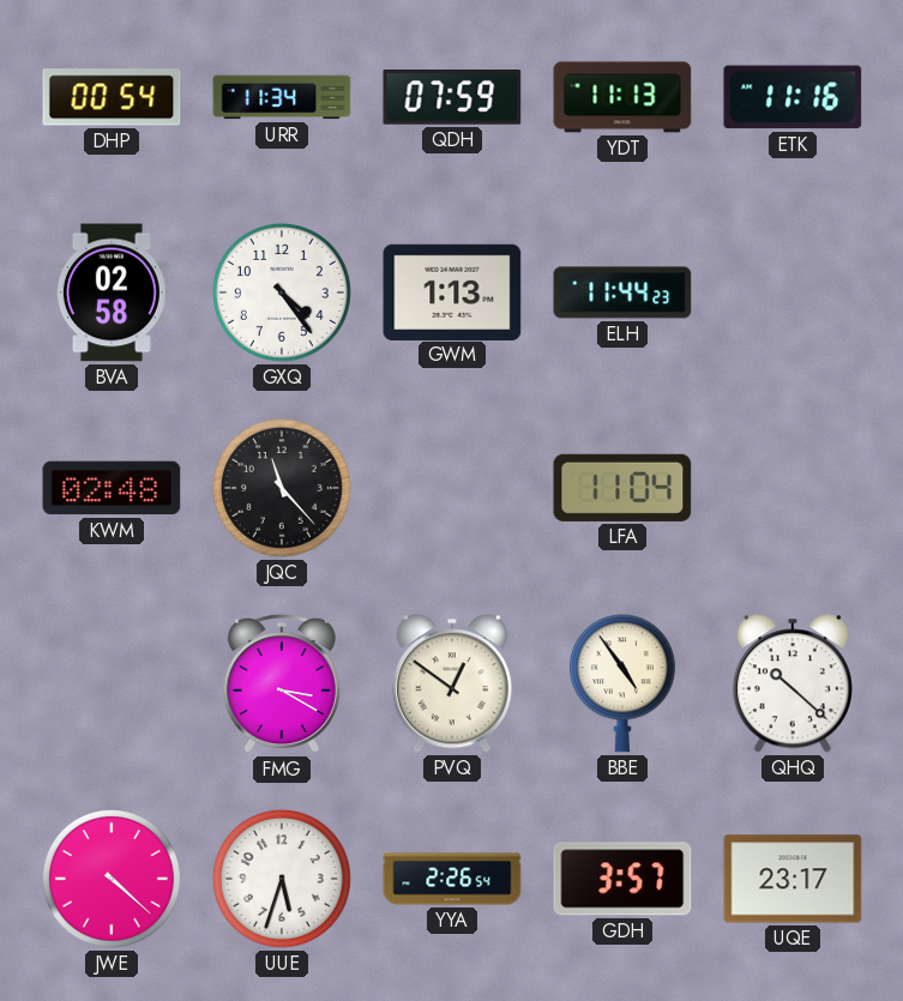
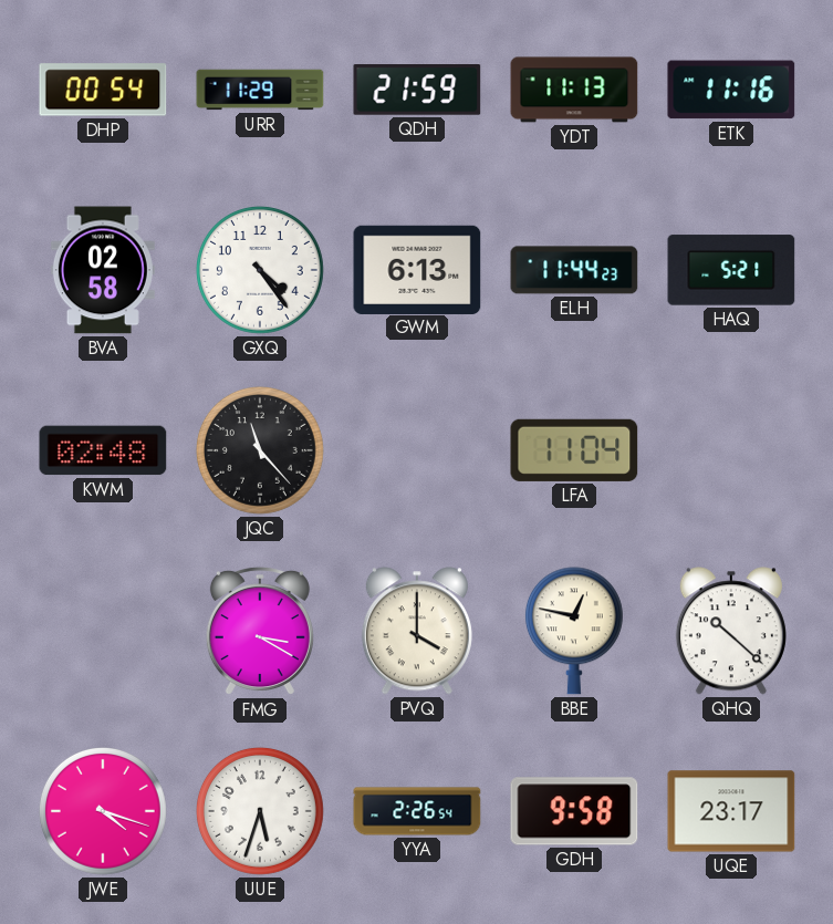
URR: 11:34 -> 11:29 (260, 90)
QDH: 07:59 -> 21:59 (417, 91)
GWM: 1:13 -> 6:13 (417, 269)
HAQ: none -> 5:21 (731, 270)
PVQ: 12:51 -> 4:00 (417, 631)
BBE: 4:54 -> 12:47 (574, 631)
JWE: 4:22 -> 4:18 (103, 811)
GDH: 3:57 -> 9:58 (574, 811)
